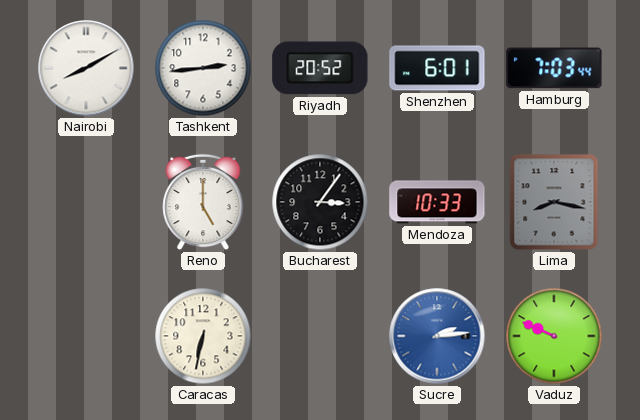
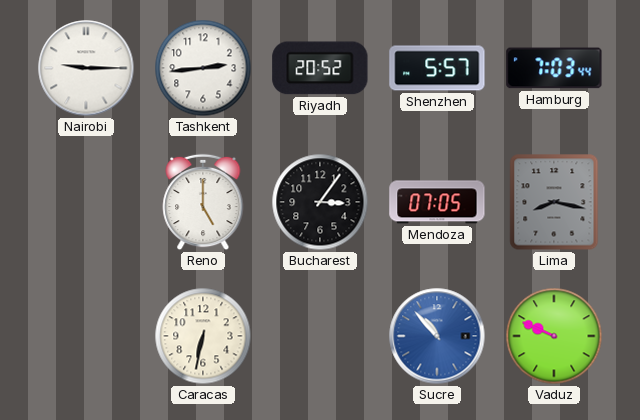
Nairobi: 8:10 -> 9:15 (86, 68)
Shenzhen: 6:01 -> 5:57 (437, 68)
Mendoza: 10:33 -> 07:05 (437, 202)
Sucre: 2:14 -> 10:53 (437, 336)
